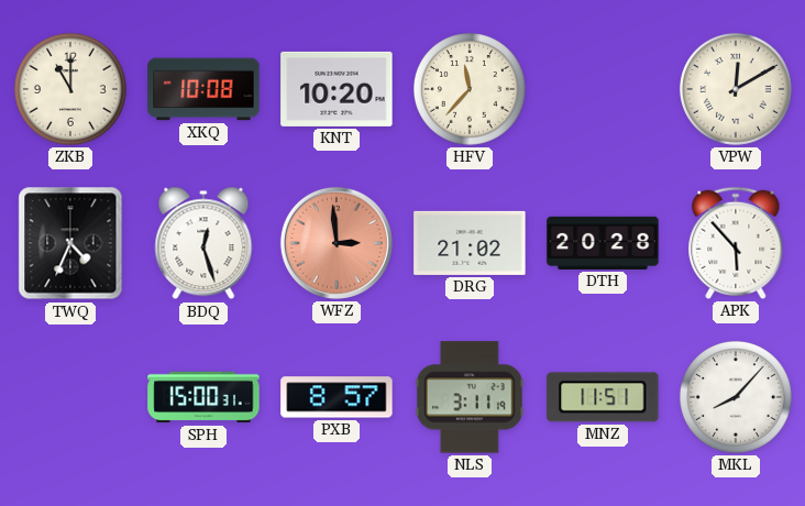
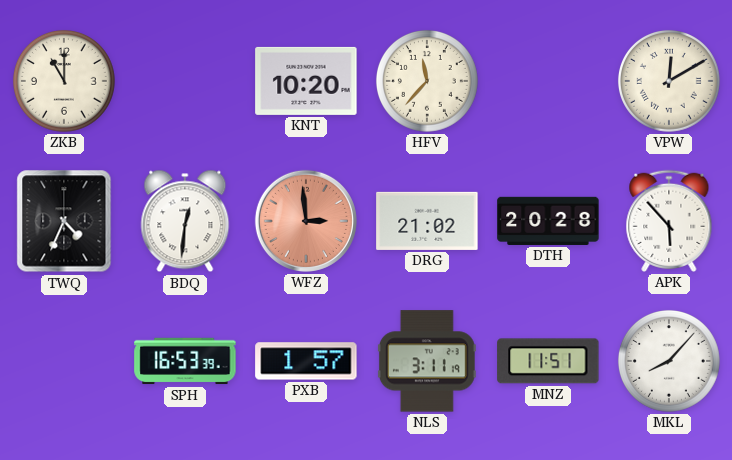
XKQ: 10:08 -> none (203, 89)
BDQ: 12:27 -> 12:31 (185, 221)
SPH: 15:00 -> 16:53 (185, 361)
PXB: 8:57 -> 1:57 (306, 361)
